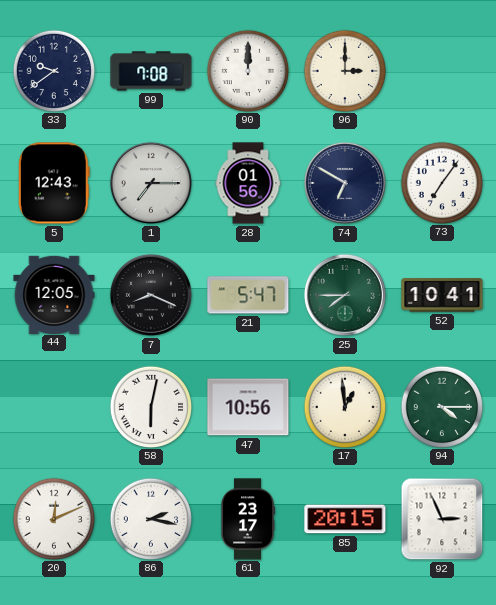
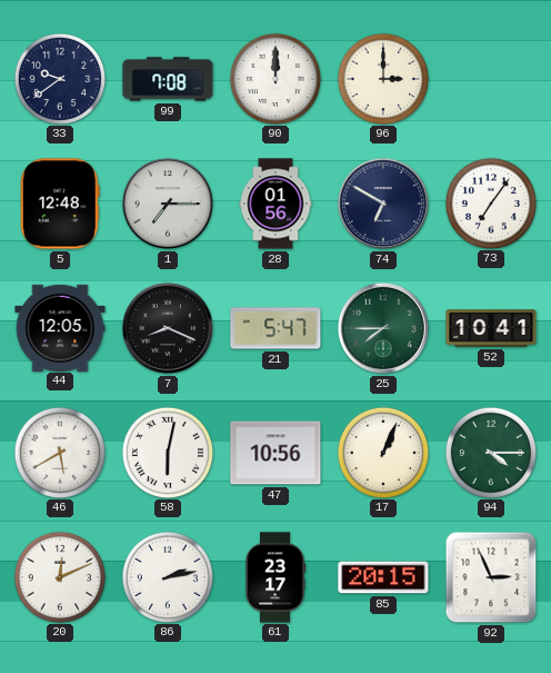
5: 12:43 -> 12:48 (60, 204)
46: none -> 5:40 (59, 452)
17: 12:59 -> 1:04 (382, 452)
86: 2:17 -> 2:13 (167, 576)
